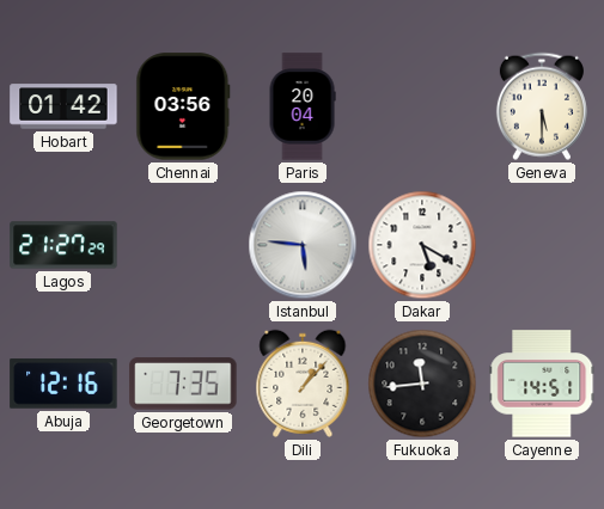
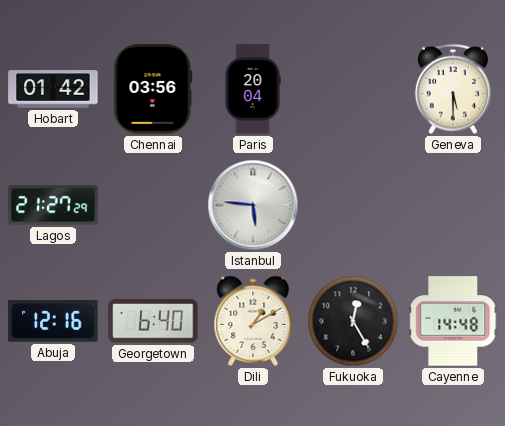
Dakar: 5:20 -> none (422, 245)
Georgetown: 7:35 -> 6:40 (153, 321)
Dili: 1:07 -> 1:10 (253, 321)
Fukuoka: 11:44 -> 12:25 (353, 321)
Cayenne: 14:51 -> 14:48 (453, 321)
